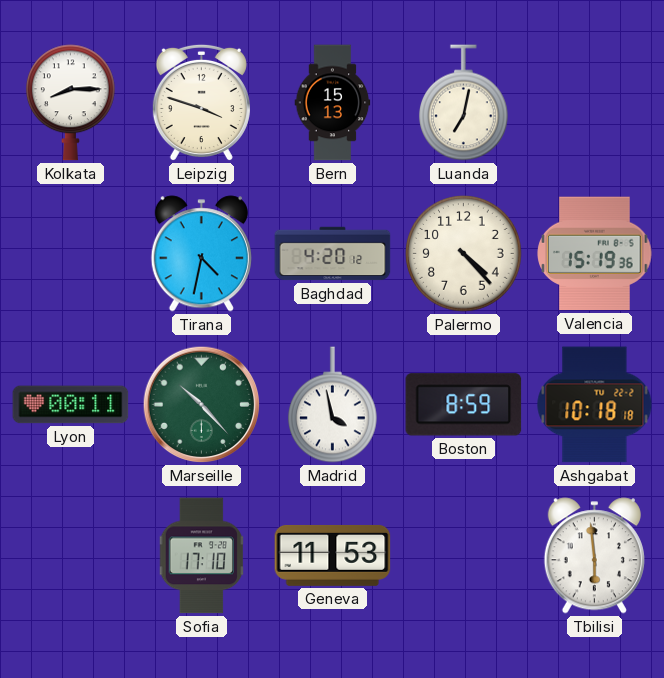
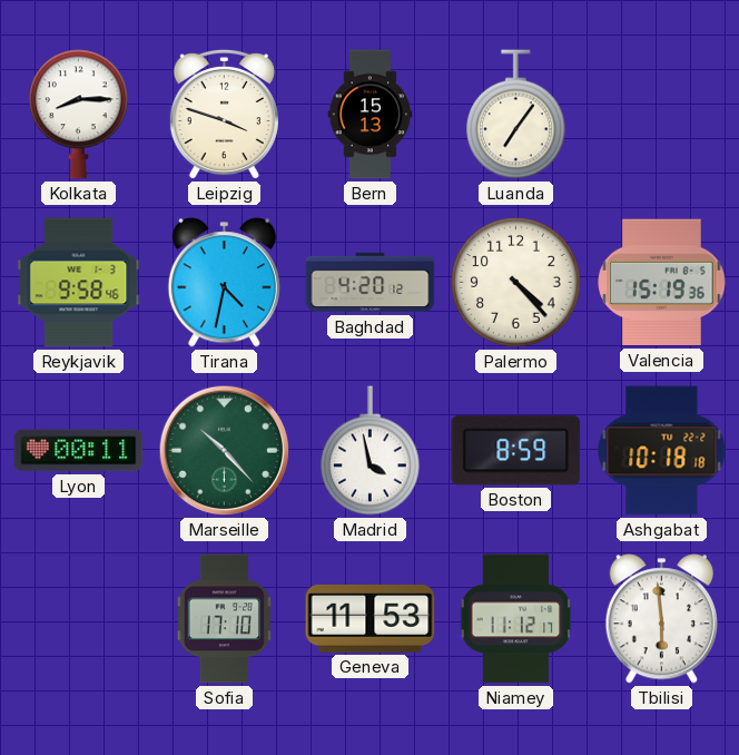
Luanda: 7:02 -> 7:06 (515, 115)
Reykjavik: none -> 9:58 (79, 283)
Niamey: none -> 11:12 (516, 619)
